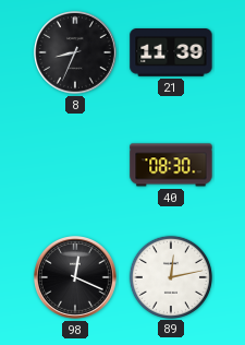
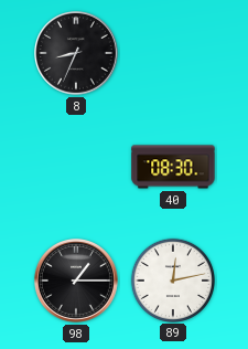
21: 11:39 -> none (171, 53)
98: 12:19 -> 1:15 (77, 282)
